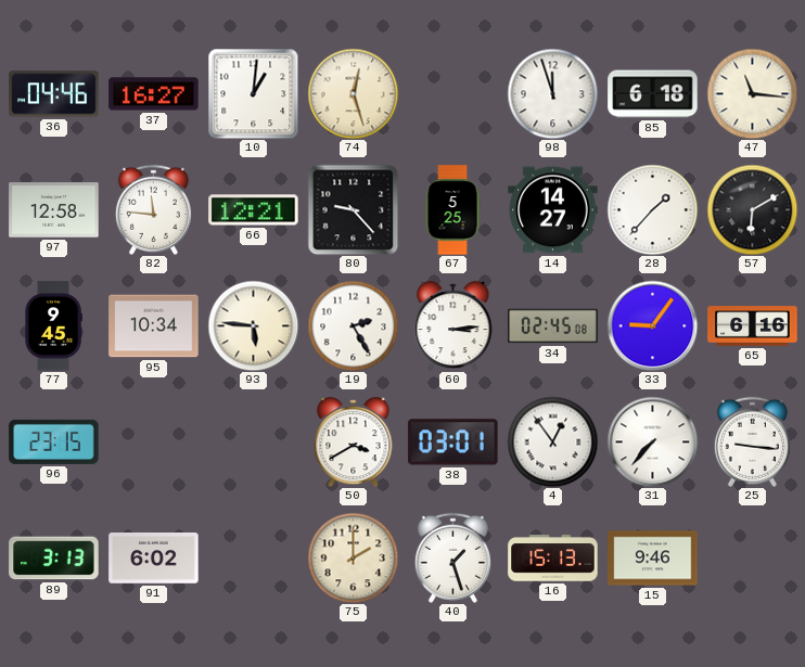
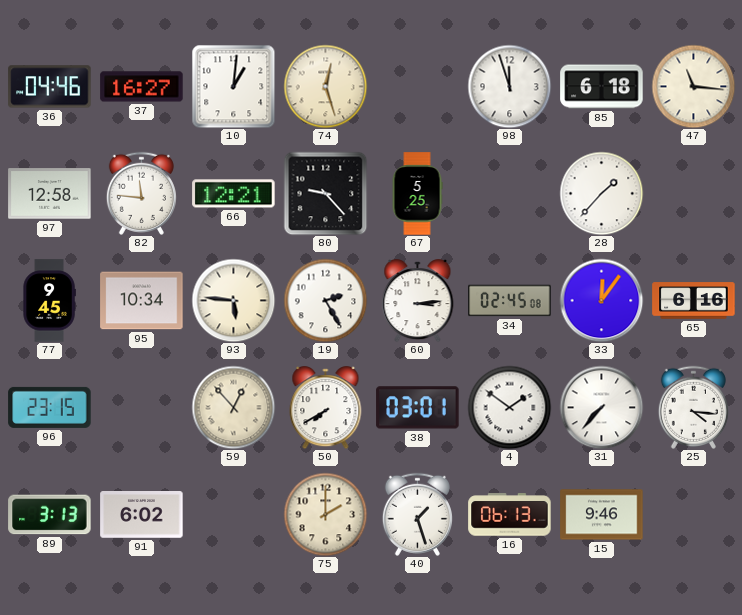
14: 14:27 -> none (553, 210)
57: 6:10 -> none (752, 209)
33: 9:06 -> 12:06 (601, 300)
59: none -> 12:53 (233, 407)
50: 3:40 -> 7:40 (326, 408)
4: 12:54 -> 1:51 (509, 407)
25: 9:16 -> 4:16 (693, 407)
16: 15:13 -> 06:13 (510, 515)
